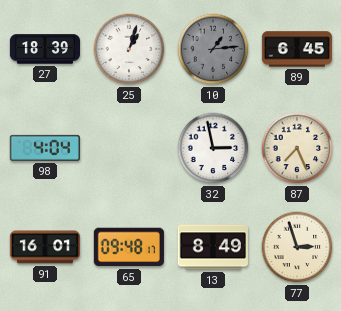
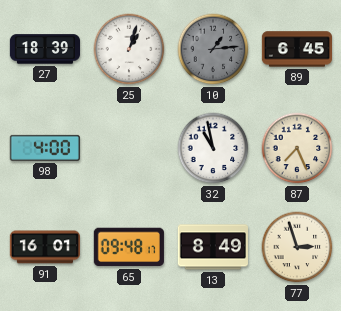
98: 4:04 -> 4:00 (45, 148)
32: 2:58 -> 10:58 (213, 148)
